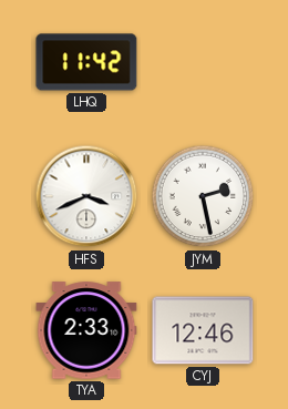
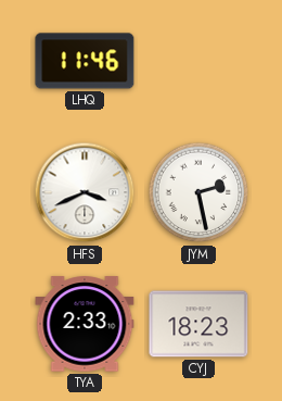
LHQ: 11:42 -> 11:46 (85, 61)
CYJ: 12:46 -> 18:23 (198, 324)
